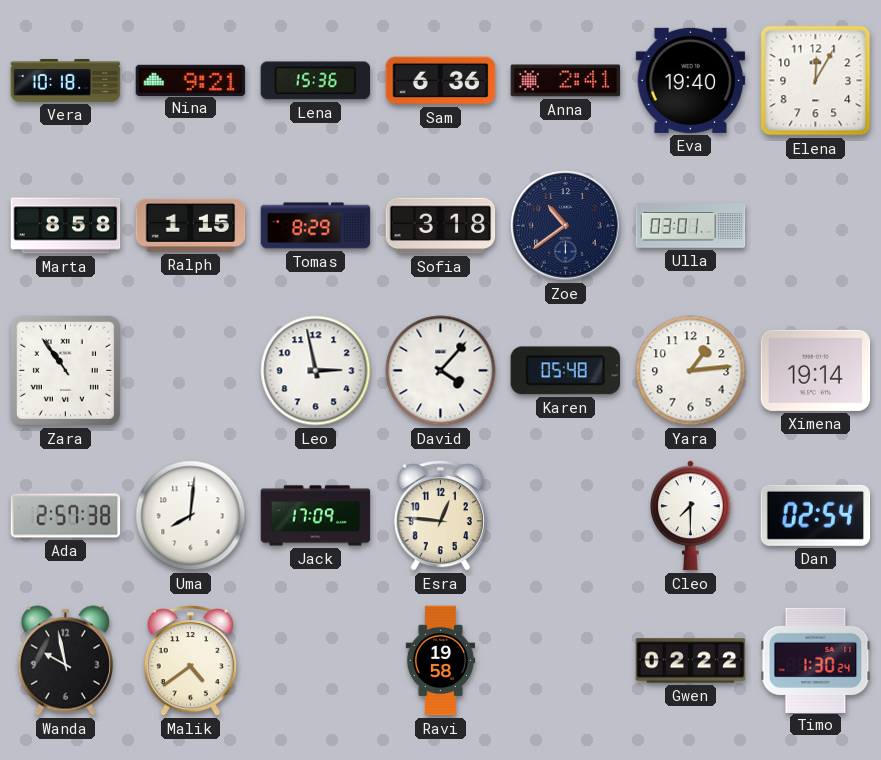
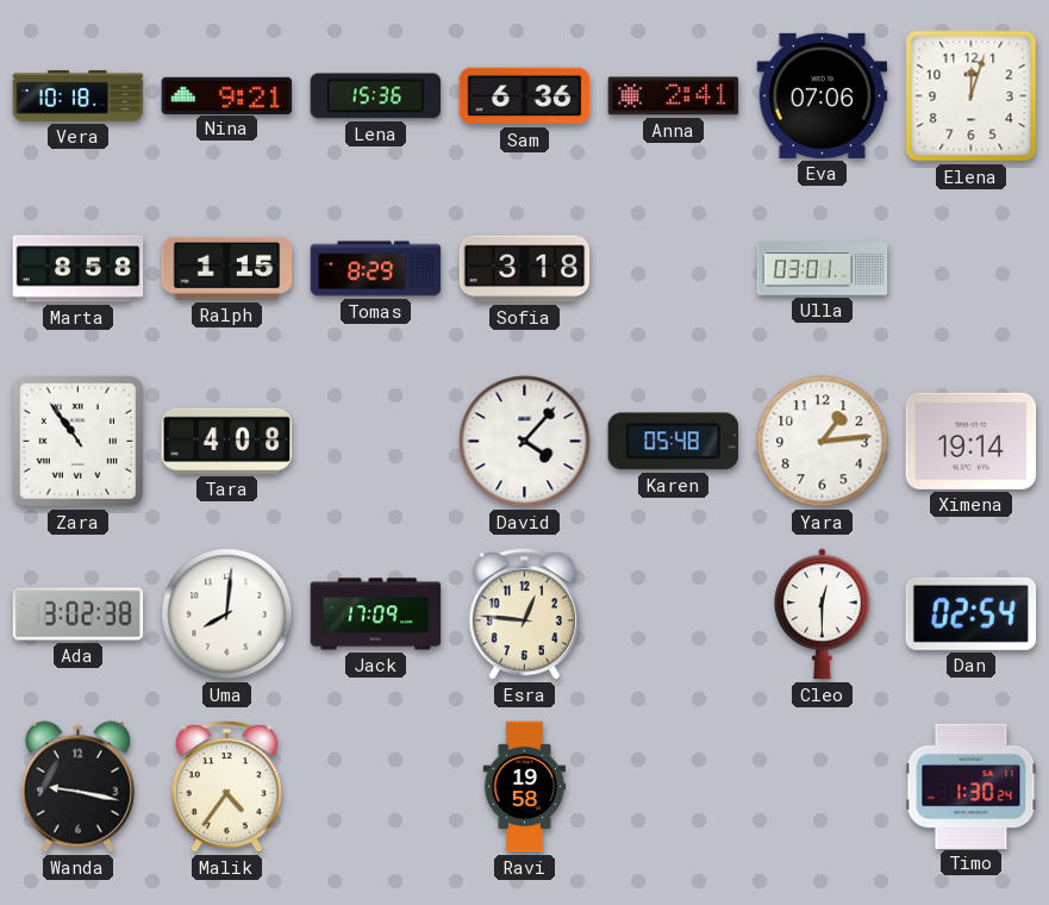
Eva: 19:40 -> 07:06 (823, 95)
Elena: 12:05 -> 12:03 (972, 96)
Zoe: 10:39 -> none (566, 226)
Tara: none -> 4:08 (227, 441)
Leo: 2:58 -> none (316, 371)
Ada: 2:57 -> 3:02 (79, 614)
Cleo: 7:30 -> 12:30 (823, 614)
Wanda: 9:58 -> 9:17 (77, 787)
Malik: 4:39 -> 4:36 (226, 787)
Gwen: 02:22 -> none (691, 661)
